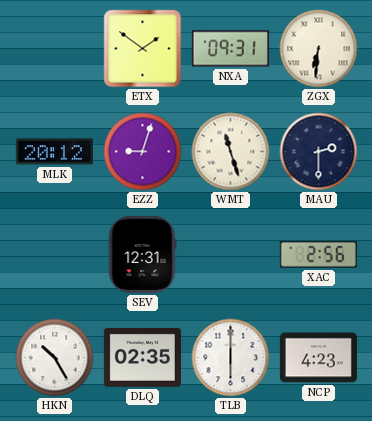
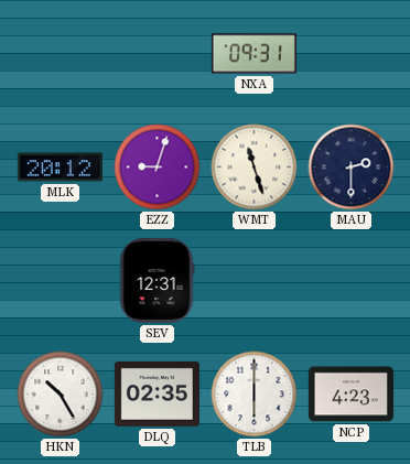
ETX: 1:51 -> none (143, 49)
ZGX: 6:31 -> none (319, 49)
XAC: 2:56 -> none (318, 255)
